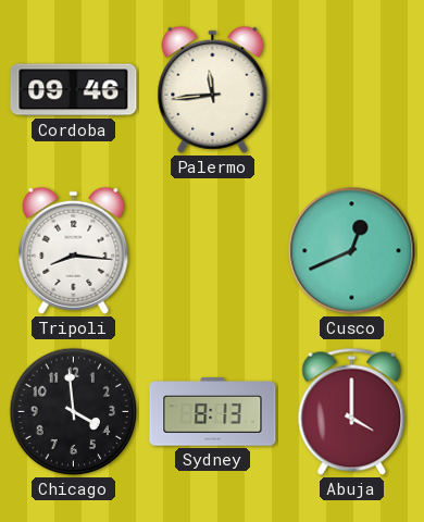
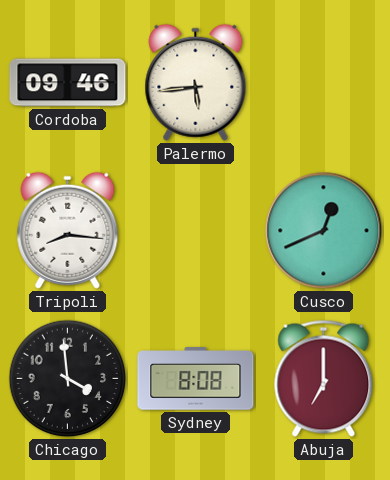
Palermo: 11:44 -> 5:44 (196, 82)
Sydney: 8:13 -> 8:08 (196, 379)
Abuja: 4:00 -> 7:00 (324, 378)
